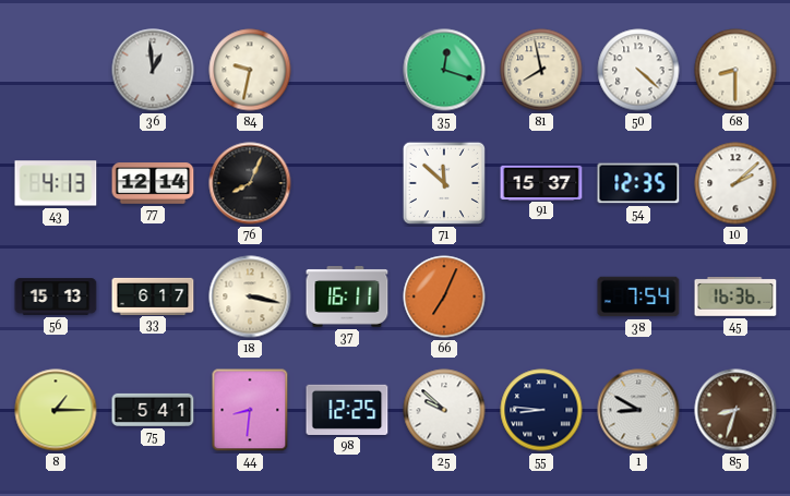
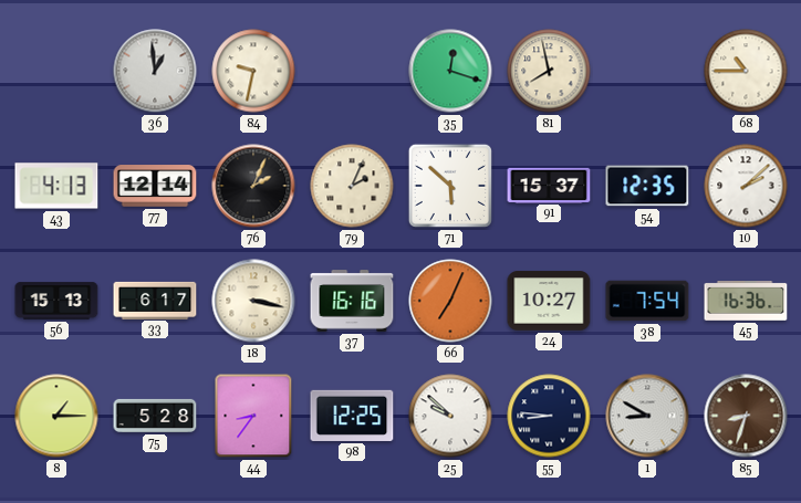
50: 4:22 -> none (638, 70)
68: 8:30 -> 10:45 (746, 71)
76: 8:04 -> 2:04 (253, 186)
79: none -> 2:04 (352, 186)
71: 11:52 -> 5:52 (450, 186)
37: 16:11 -> 16:16 (352, 301)
24: none -> 10:27 (549, 301)
75: 5:41 -> 5:28 (155, 416)
44: 8:31 -> 8:36 (253, 416)
